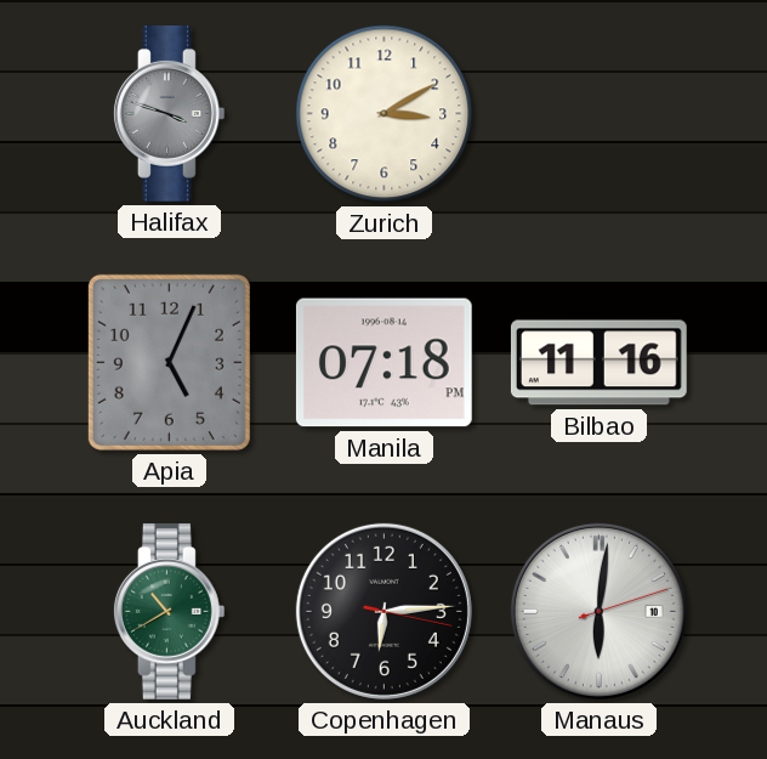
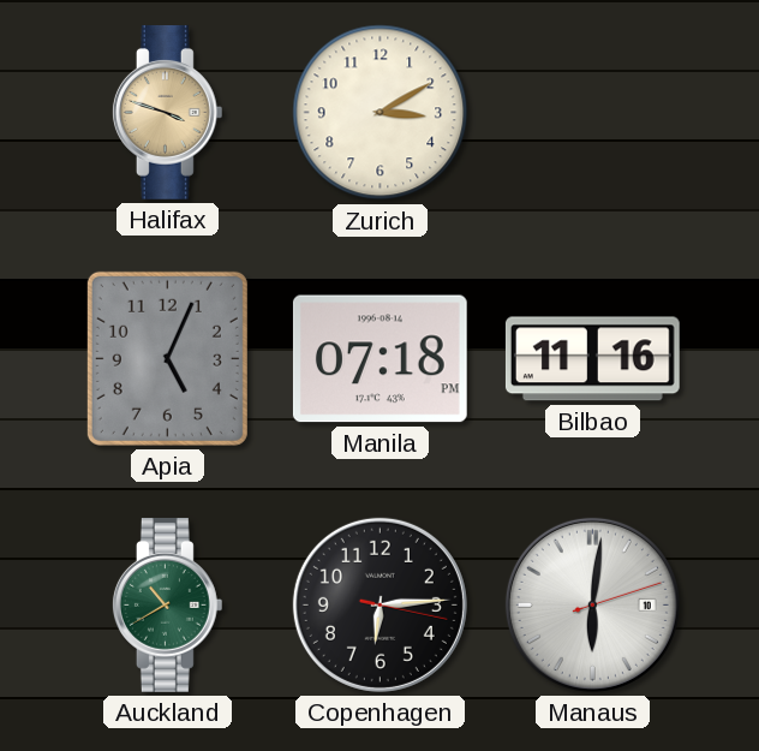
Halifax dial: grey -> champagne (167, 112)
